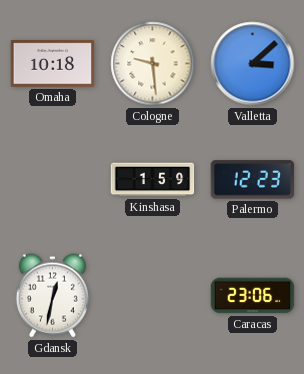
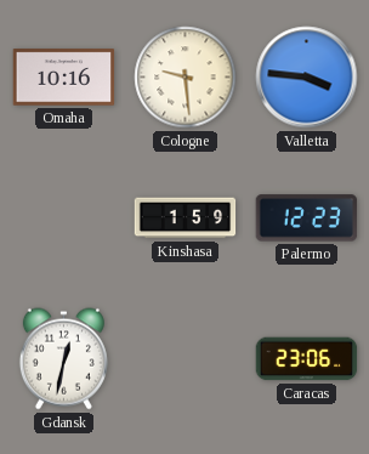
Omaha: 10:18 -> 10:16 (64, 78)
Valletta: 3:08 -> 3:46 (307, 78)
